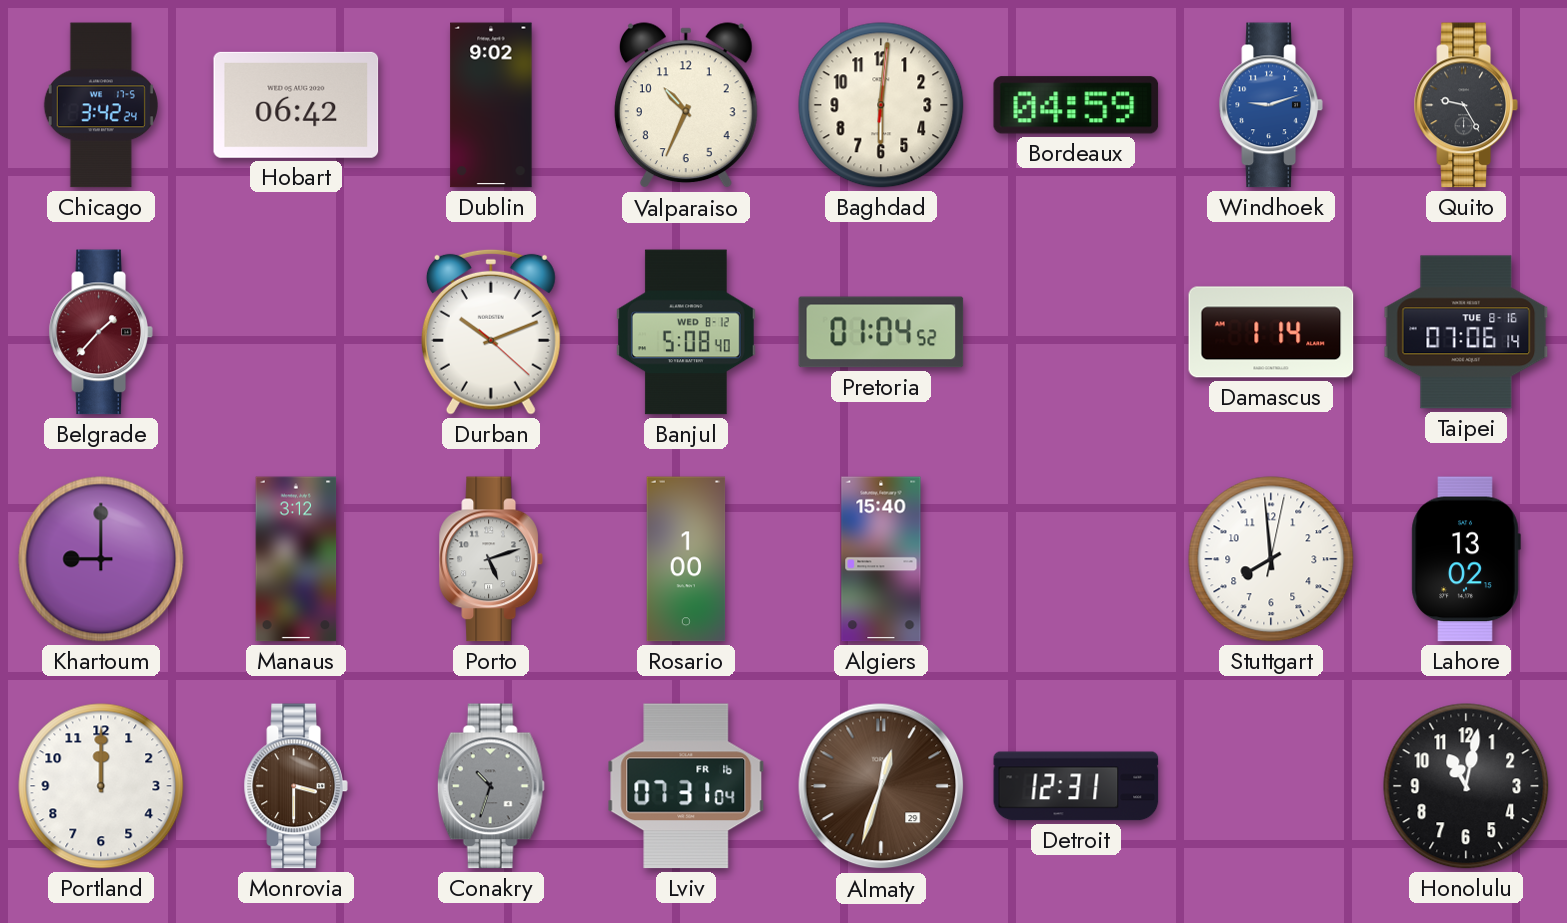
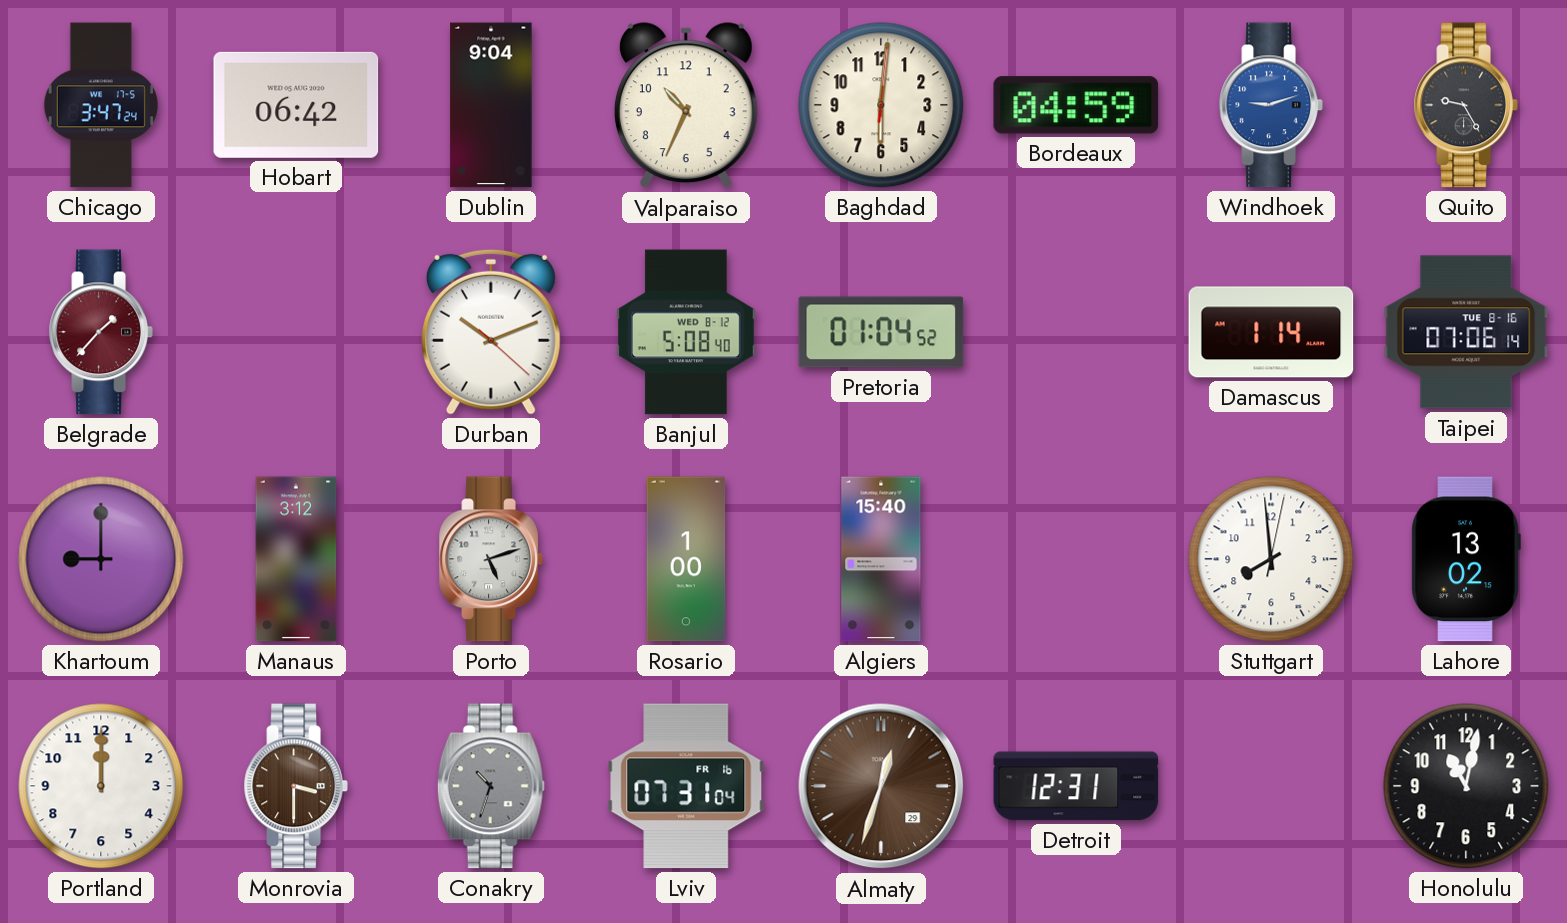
Chicago: 3:42 -> 3:47 (101, 105)
Dublin: 9:02 -> 9:04 (491, 105)
